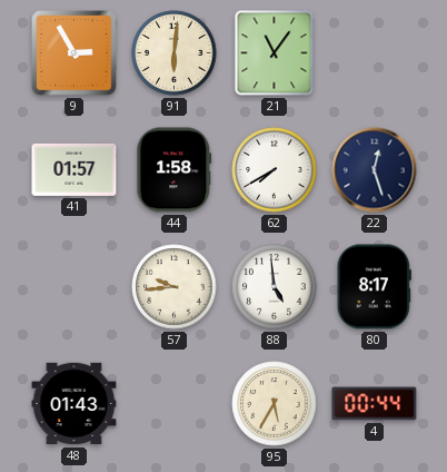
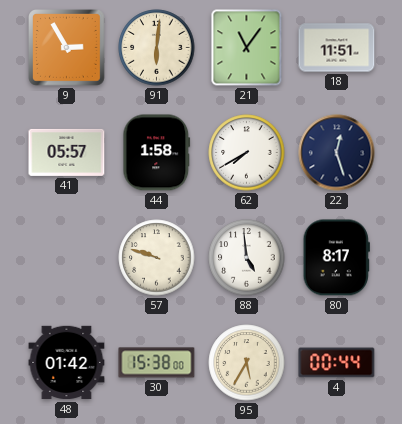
18: none -> 11:51 (337, 48)
41: 01:57 -> 05:57 (67, 152)
57: 9:44 -> 9:48 (157, 258)
48: 01:43 -> 01:42 (67, 363)
30: none -> 15:38 (157, 363)
